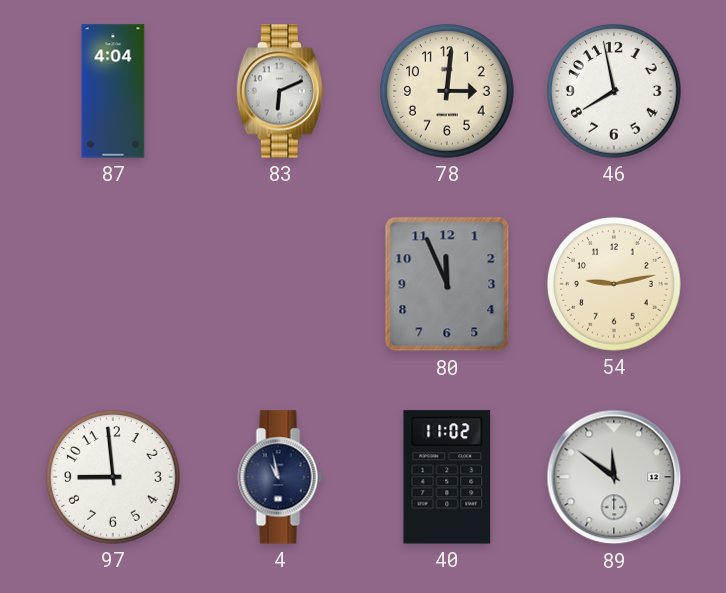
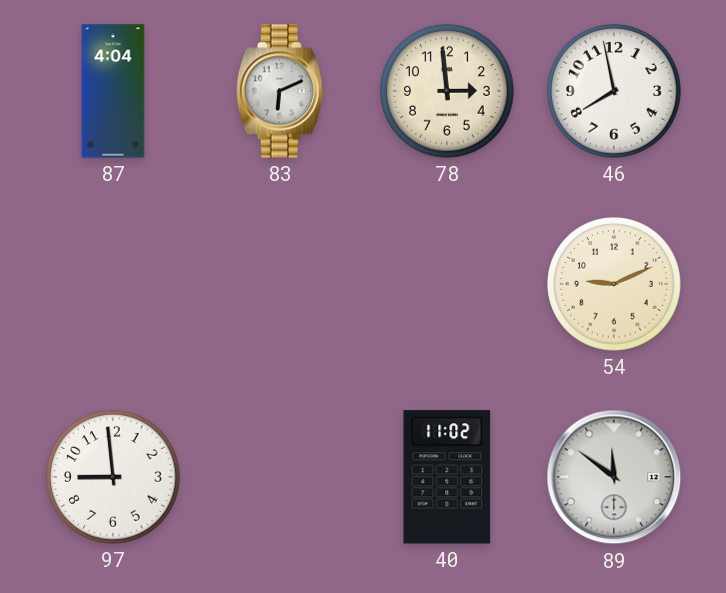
78: 3:01 -> 2:59 (447, 91)
80: 11:56 -> none (447, 284)
54: 9:13 -> 9:11 (614, 284)
4: 10:58 -> none (280, 477)
